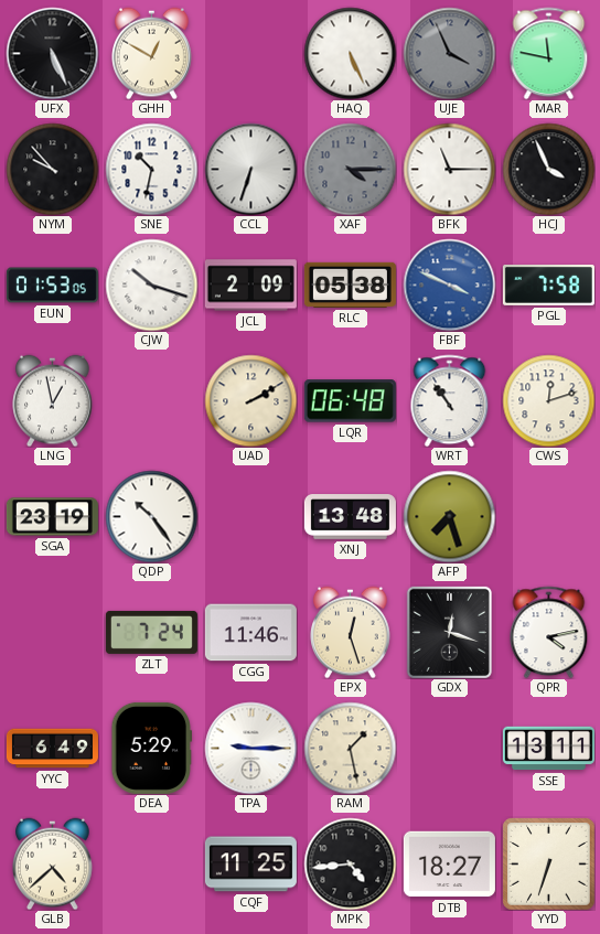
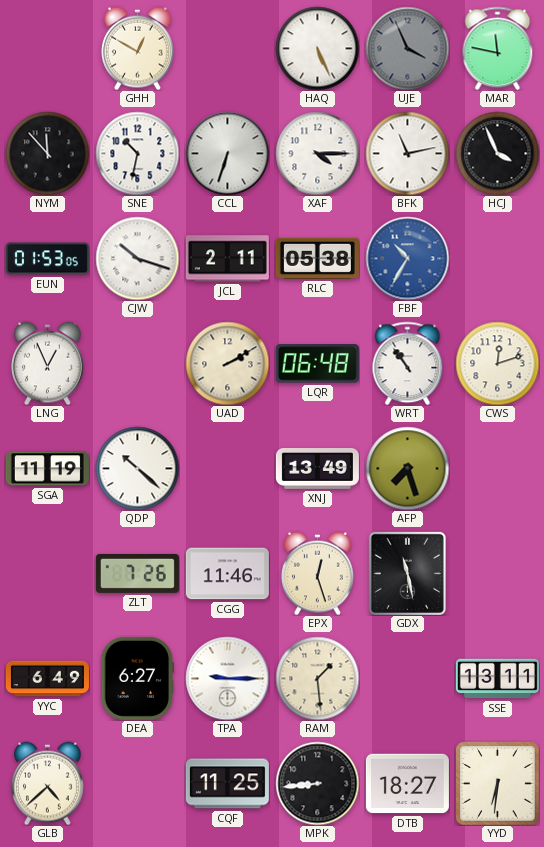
UFX: 5:26 -> none (52, 53)
NYM: 9:53 -> 11:53 (47, 153)
XAF dial: grey -> white (317, 153)
BFK: 11:15 -> 11:13 (407, 153)
JCL: 2:09 -> 2:11 (227, 259)
FBF: 3:49 -> 10:35 (407, 258)
PGL: 7:58 -> none (548, 286)
LNG: 12:58 -> 12:56 (48, 363)
SGA: 23:19 -> 11:19 (47, 469)
QDP: 10:24 -> 10:22 (137, 468)
XNJ: 13:48 -> 13:49 (317, 469)
ZLT: 7:24 -> 7:26 (137, 573)
GDX: 12:18 -> 11:28 (407, 573)
QPR: 4:13 -> none (549, 632)
DEA: 5:29 -> 6:27 (138, 678)
RAM: 1:28 -> 1:29 (317, 678)
MPK: 4:44 -> 8:44 (317, 783)
YYD: 6:33 -> 6:31 (497, 783)
